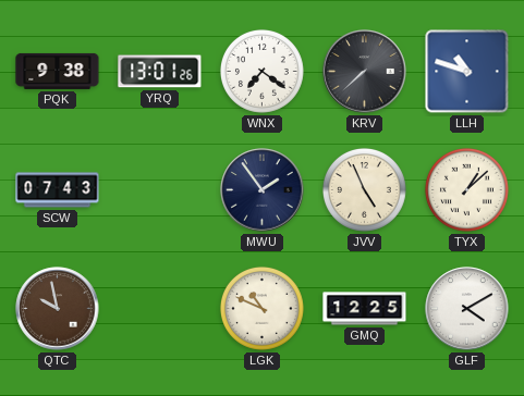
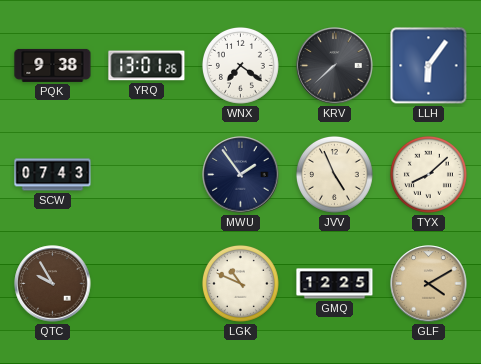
LLH: 10:48 -> 6:06 (429, 66)
TYX: 1:08 -> 8:08 (428, 174)
QTC: 9:58 -> 9:55 (53, 284)
GLF dial: white -> champagne (429, 284)
